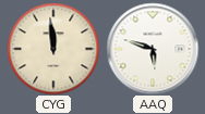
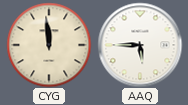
AAQ: 5:48 -> 5:45 (140, 45)
